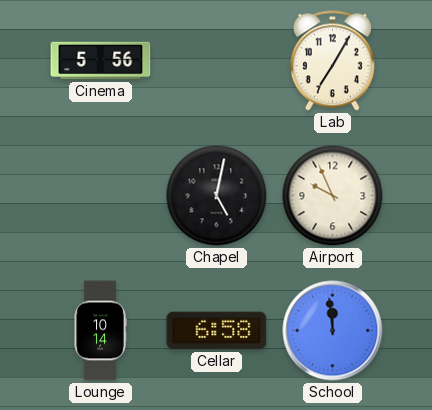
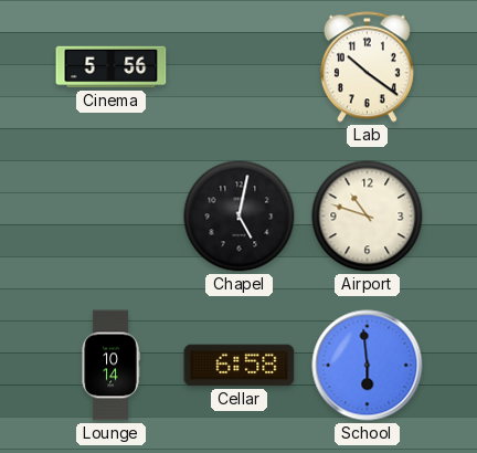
Lab: 7:05 -> 10:21 (367, 67)
Airport: 9:56 -> 10:48 (368, 217)
School: 11:59 -> 5:59 (368, 366)
